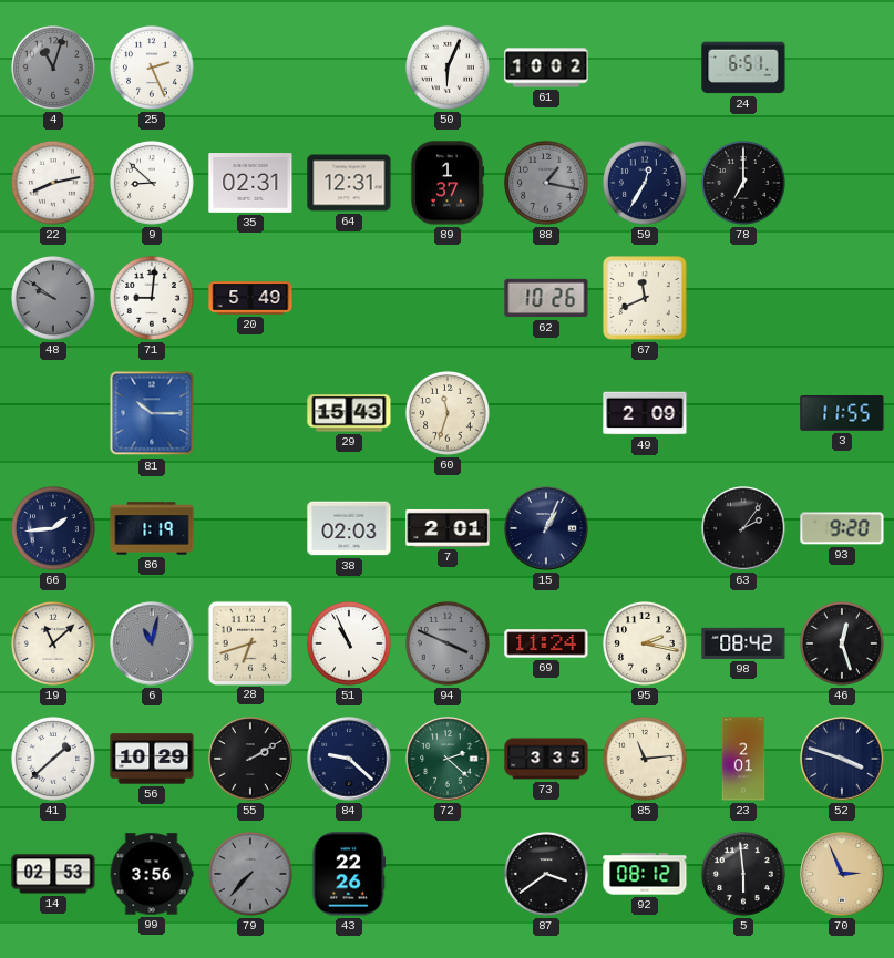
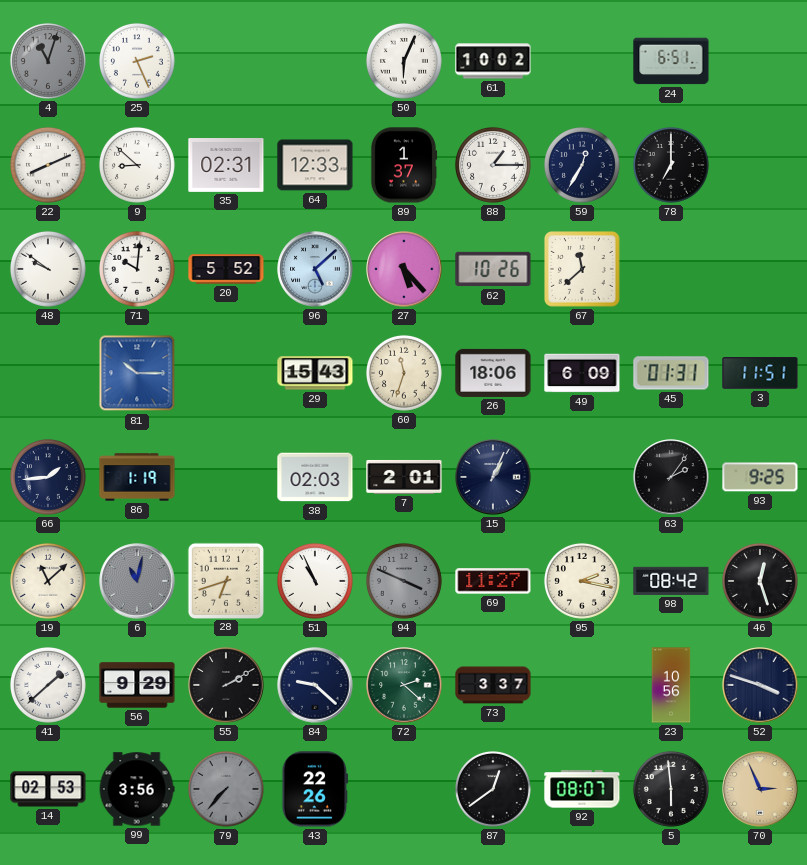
22: 8:13 -> 8:11 (48, 165)
64: 12:31 -> 12:33 (315, 165)
88: 1:17 -> 1:15 (493, 165)
88 dial: grey -> white (493, 165)
48 dial: grey -> white (48, 269)
71: 9:01 -> 10:01 (137, 269)
20: 5:49 -> 5:52 (226, 269)
96: none -> 5:08 (315, 269)
27: none -> 5:23 (404, 269)
67: 11:41 -> 11:38 (583, 270)
26: none -> 18:06 (493, 373)
49: 2:09 -> 6:09 (582, 373)
45: none -> 01:31 (671, 373)
3: 11:55 -> 11:51 (760, 373)
93: 9:20 -> 9:25 (760, 477)
69: 11:24 -> 11:27 (493, 581)
56: 10:29 -> 9:29 (137, 685)
73: 3:35 -> 3:37 (493, 685)
85: 11:14 -> none (645, 759)
23: 2:01 -> 10:56 (671, 685)
87: 3:39 -> 12:39 (493, 789)
92: 08:12 -> 08:07 (582, 789)
